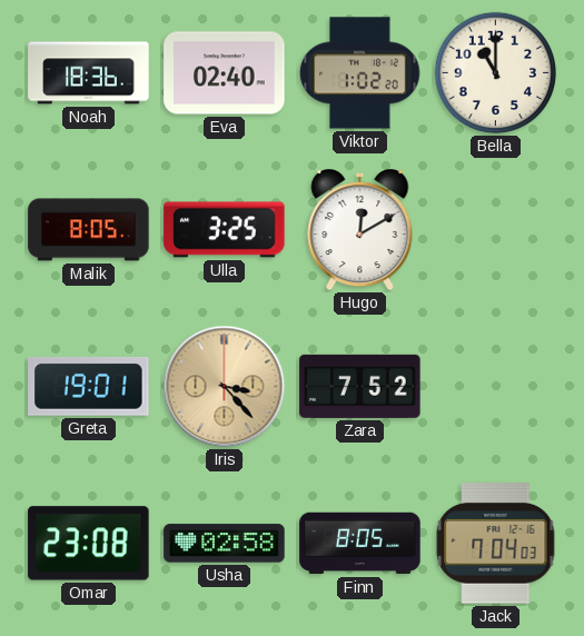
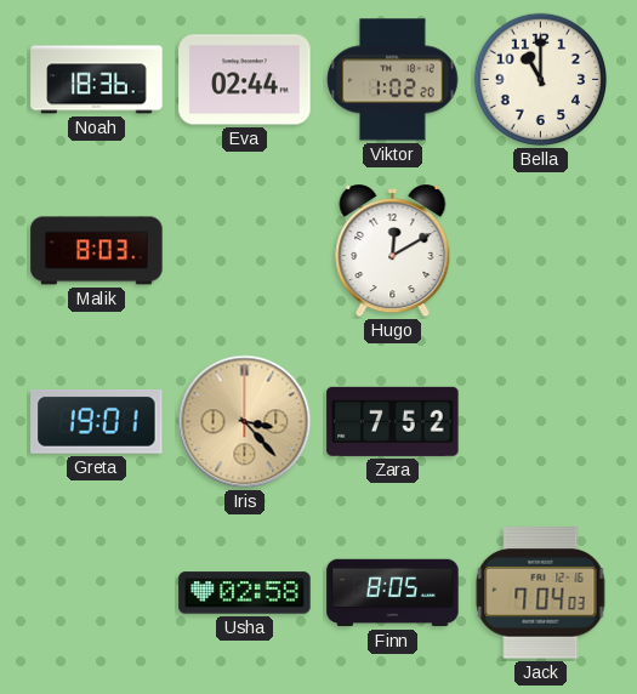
Eva: 02:40 -> 02:44 (245, 80)
Malik: 8:05 -> 8:03 (97, 251)
Ulla: 3:25 -> none (225, 230)
Omar: 23:08 -> none (89, 544)
